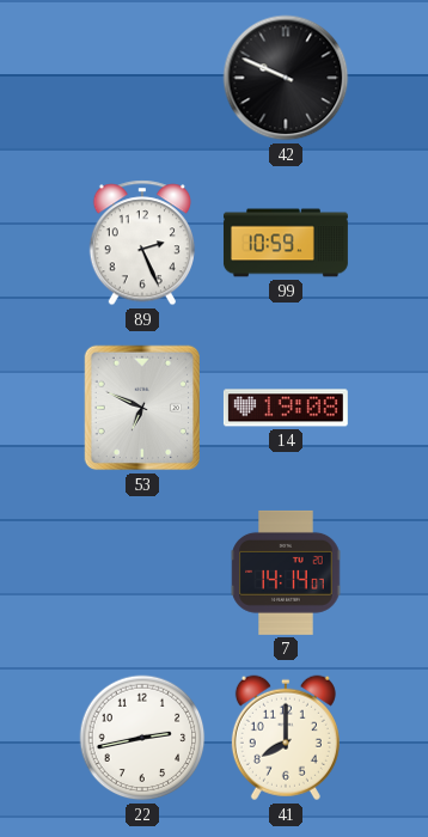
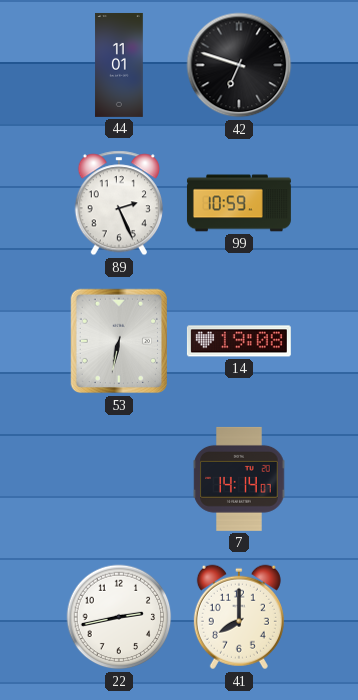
44: none -> 11:01 (119, 65)
42: 9:49 -> 6:48 (239, 65)
53: 6:49 -> 6:32 (118, 341)
